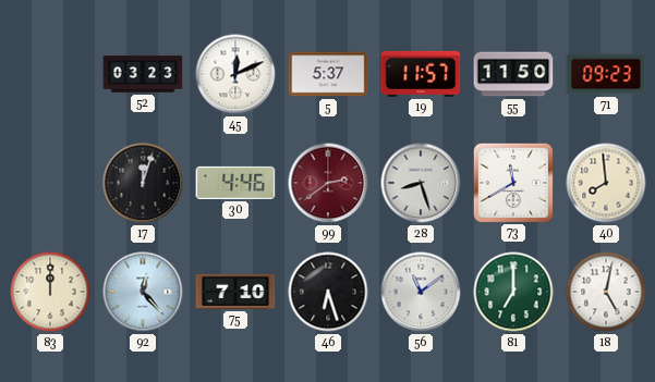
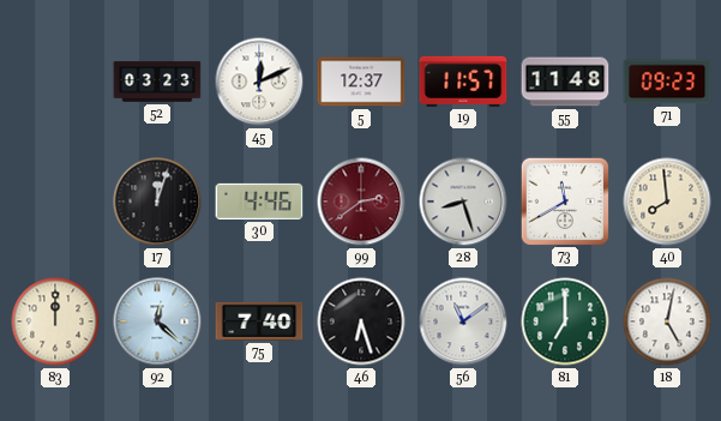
5: 5:37 -> 12:37 (361, 82)
55: 11:50 -> 11:48 (565, 82)
92: 12:23 -> 12:22 (157, 321)
75: 7:10 -> 7:40 (259, 321)
